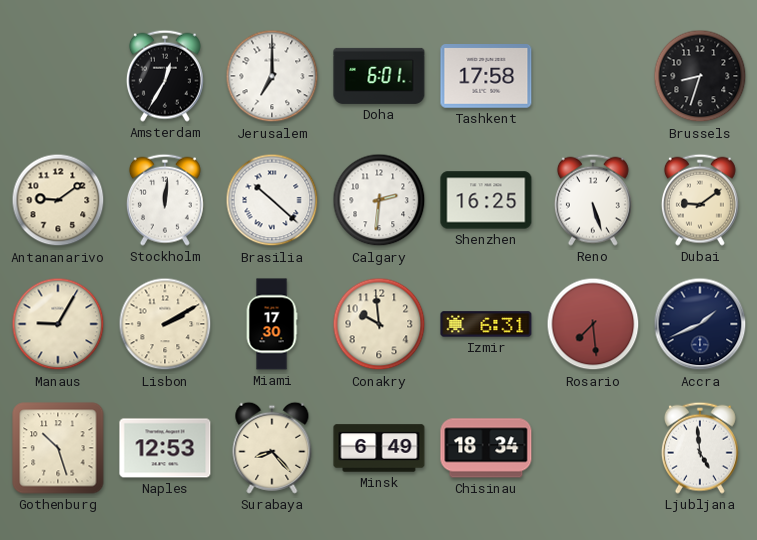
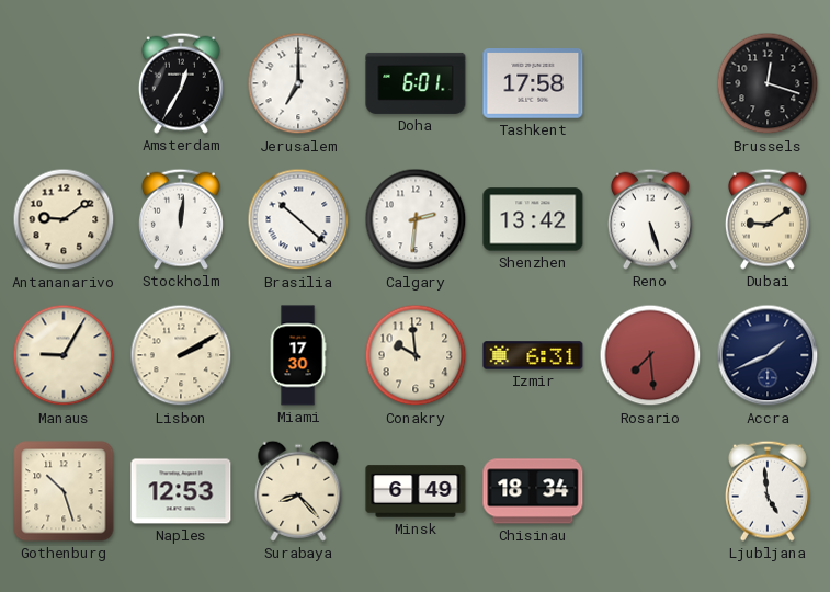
Brussels: 8:33 -> 12:18 (768, 83)
Shenzhen: 16:25 -> 13:42 (533, 219)
